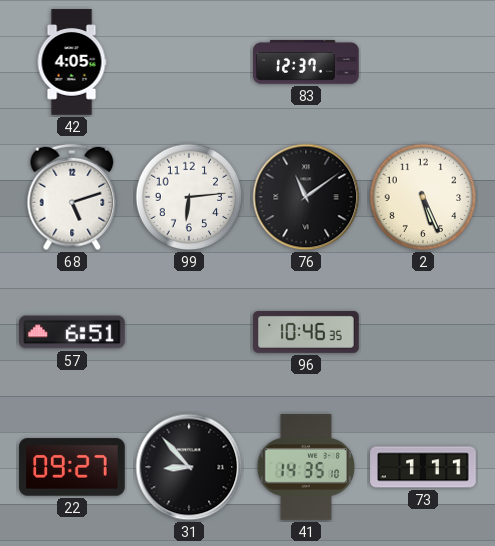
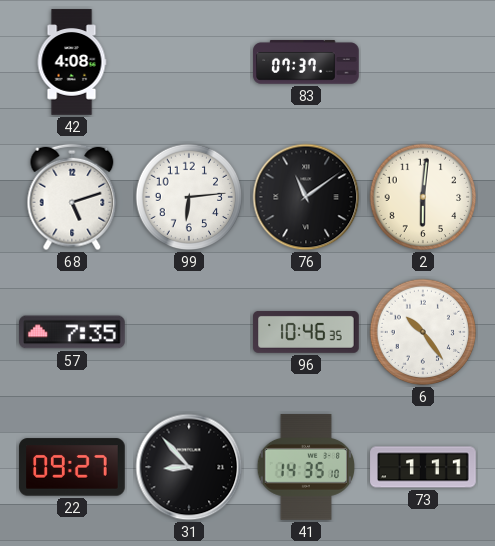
42: 4:05 -> 4:08 (72, 62)
83: 12:37 -> 07:37 (306, 62)
2: 5:26 -> 6:01 (423, 197)
57: 6:51 -> 7:35 (73, 332)
6: none -> 10:24 (423, 332)
